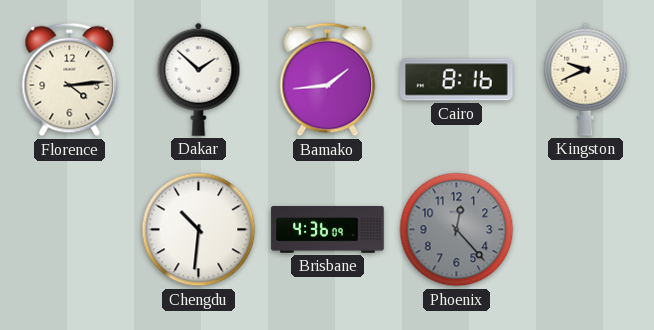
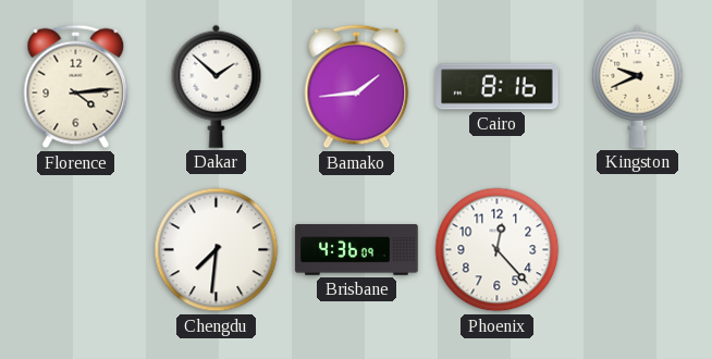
Chengdu: 10:31 -> 7:31 (217, 250)
Phoenix dial: grey -> white (498, 250)
